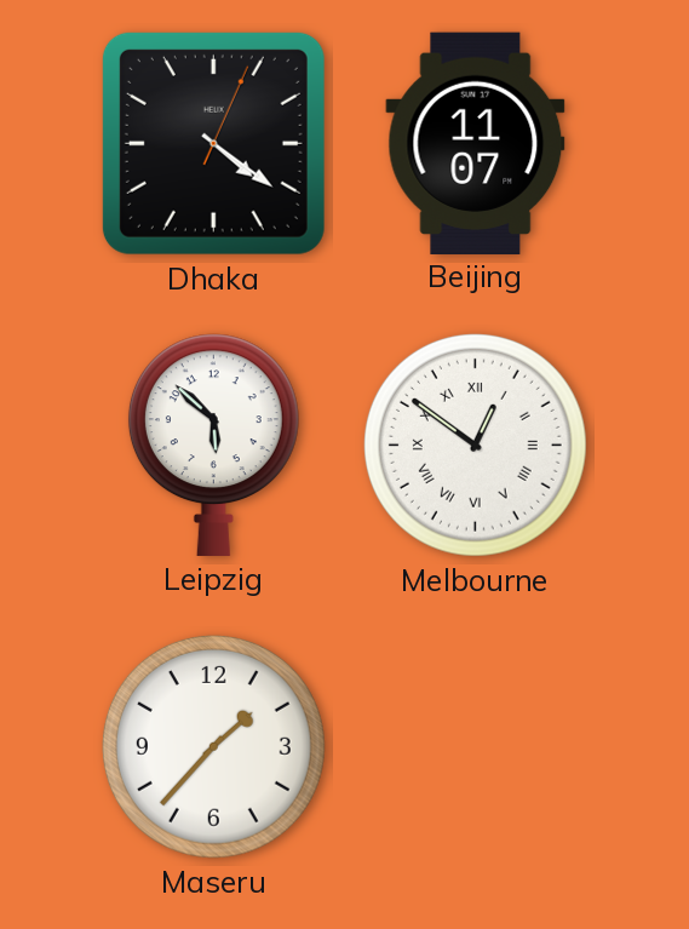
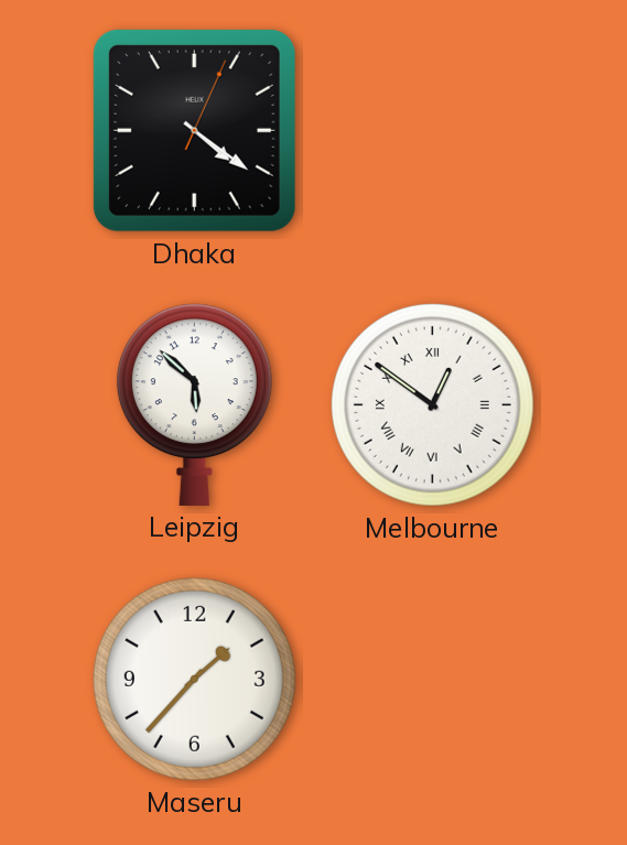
Beijing: 11:07 -> none (476, 143)
